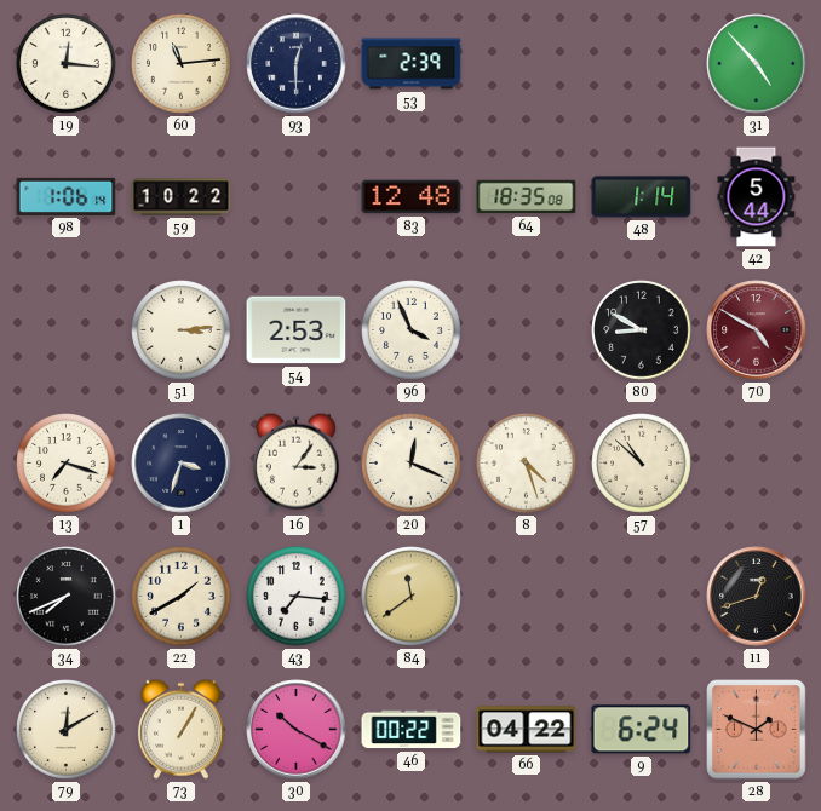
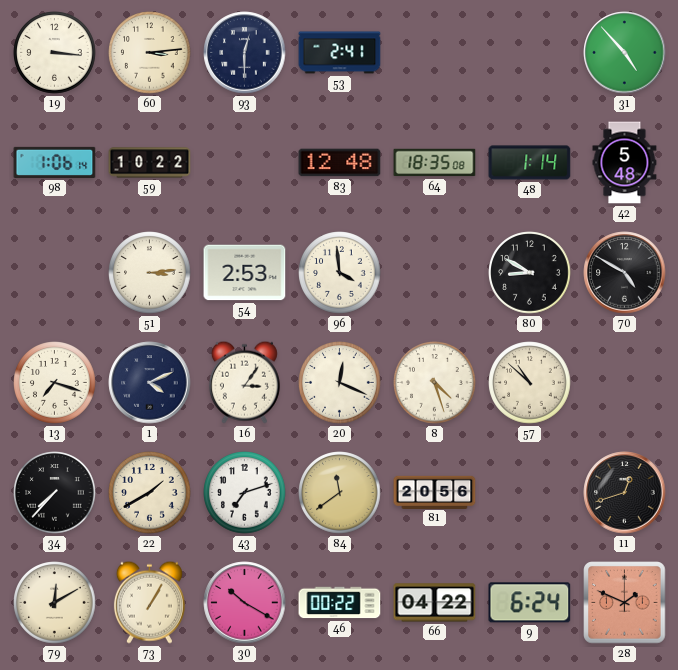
19: 12:16 -> 3:16 (55, 53)
60: 11:14 -> 3:14 (150, 53)
53: 2:39 -> 2:41 (340, 53)
42: 5:44 -> 5:48 (625, 163)
96: 3:56 -> 3:59 (340, 273)
70 dial: burgundy -> black (625, 273)
1: 3:33 -> 4:11 (150, 383)
34: 7:41 -> 7:37 (55, 493)
43: 7:16 -> 7:12 (245, 493)
81: none -> 20:56 (435, 492)
